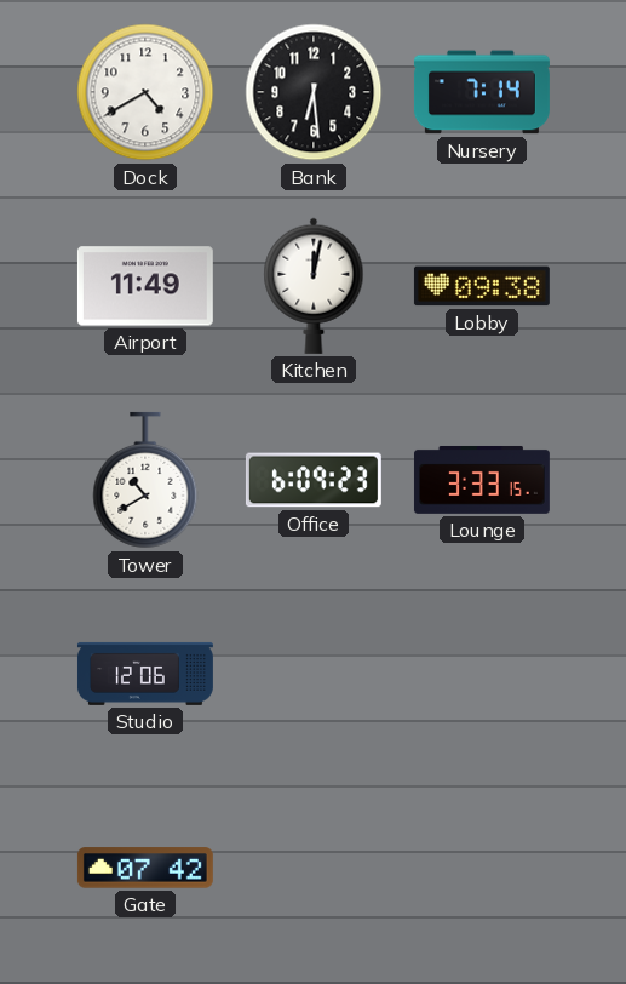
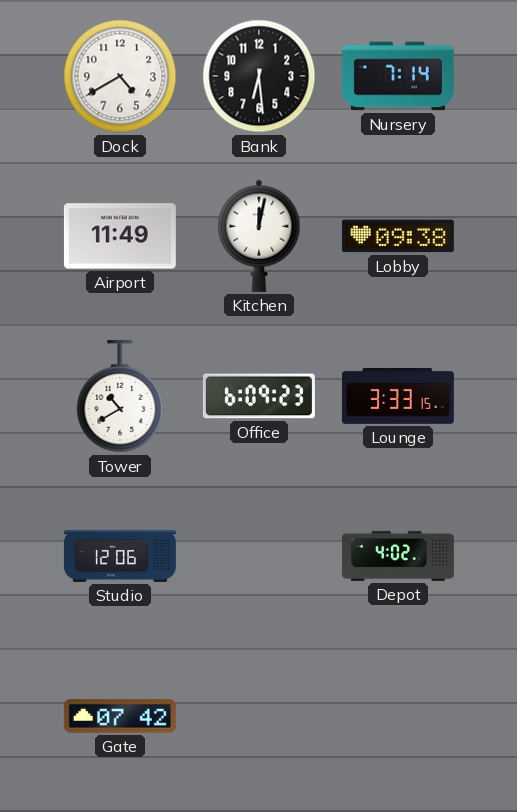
Depot: none -> 4:02 (398, 556)
